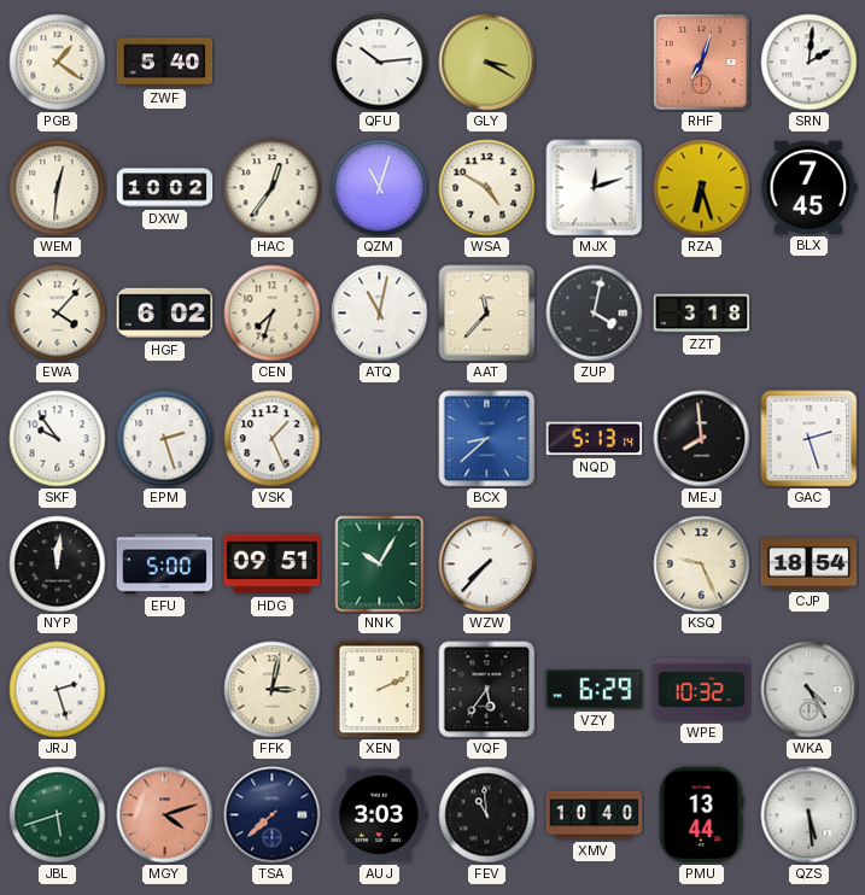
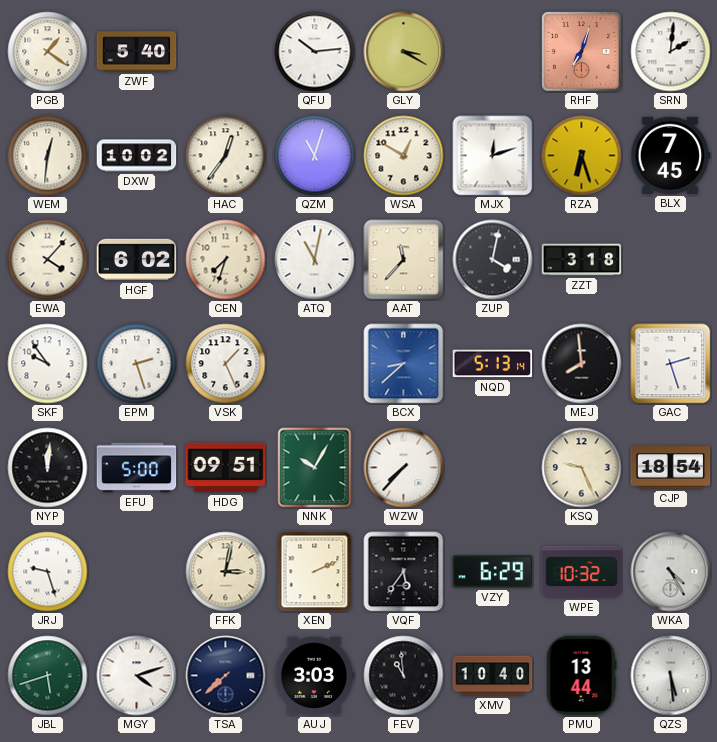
WSA: 4:50 -> 12:50 (404, 156)
JRJ: 2:27 -> 9:27 (48, 572)
MGY dial: salmon -> white (137, 676)
